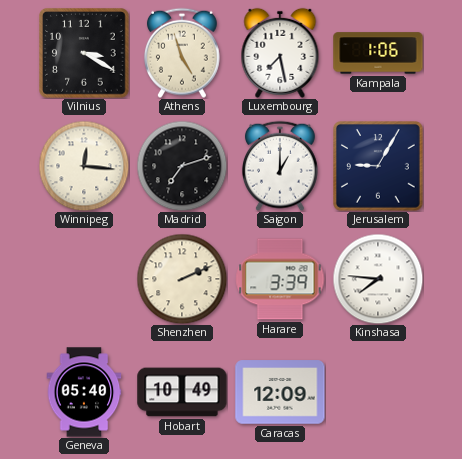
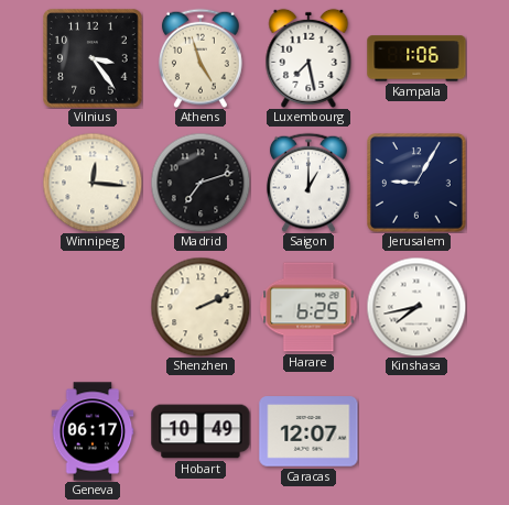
Vilnius: 3:20 -> 3:24 (94, 59)
Harare: 3:39 -> 6:25 (308, 307)
Kinshasa: 7:46 -> 7:43 (416, 307)
Geneva: 05:40 -> 06:17 (93, 431)
Caracas: 12:09 -> 12:07 (308, 431)
